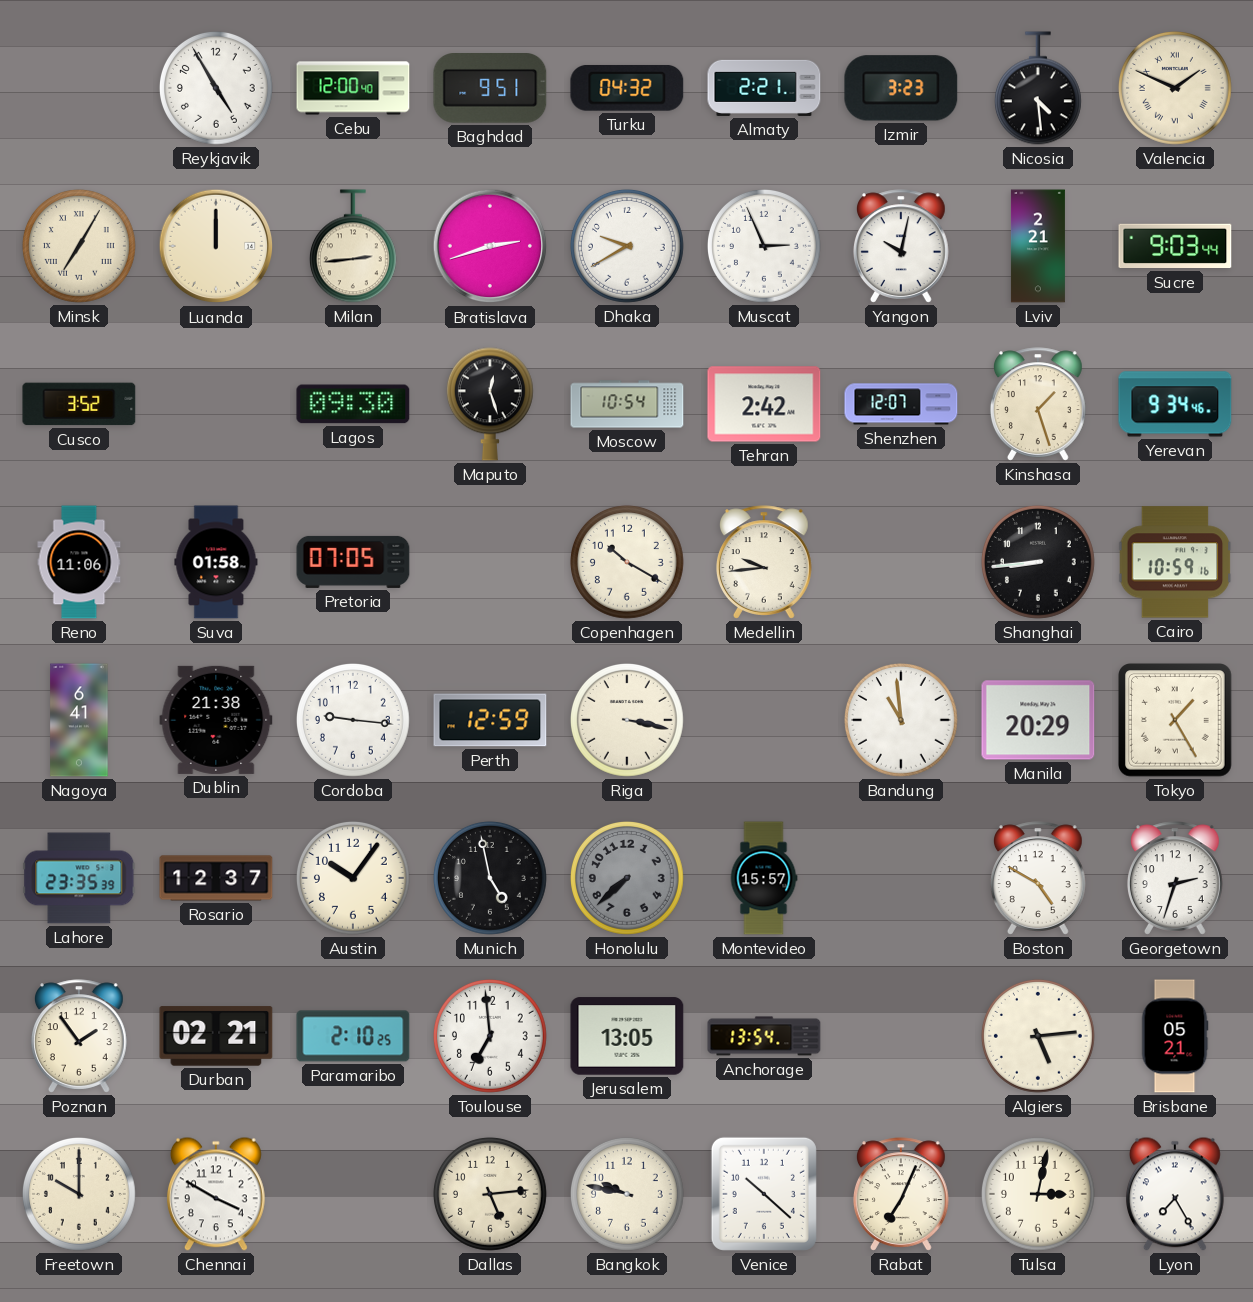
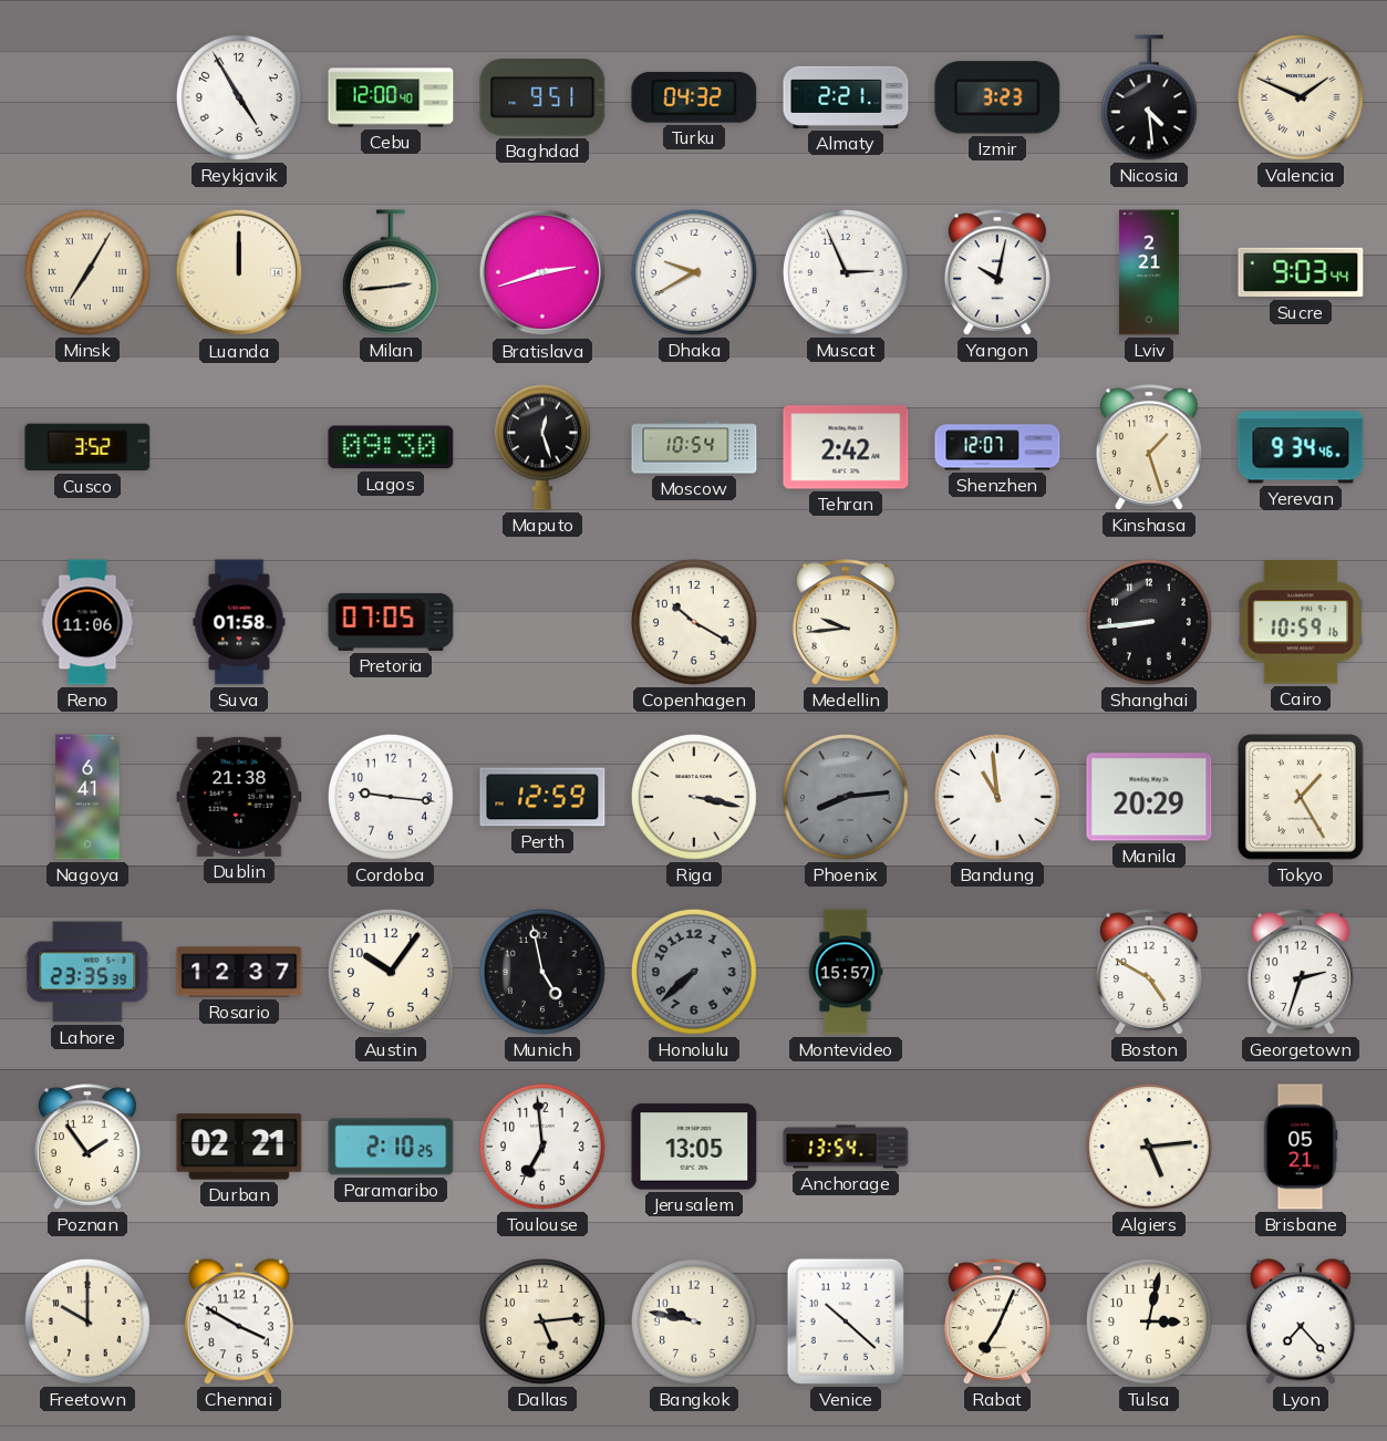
Phoenix: none -> 8:14 (846, 797)
Lyon: 7:25 -> 7:23 (1301, 1321)
